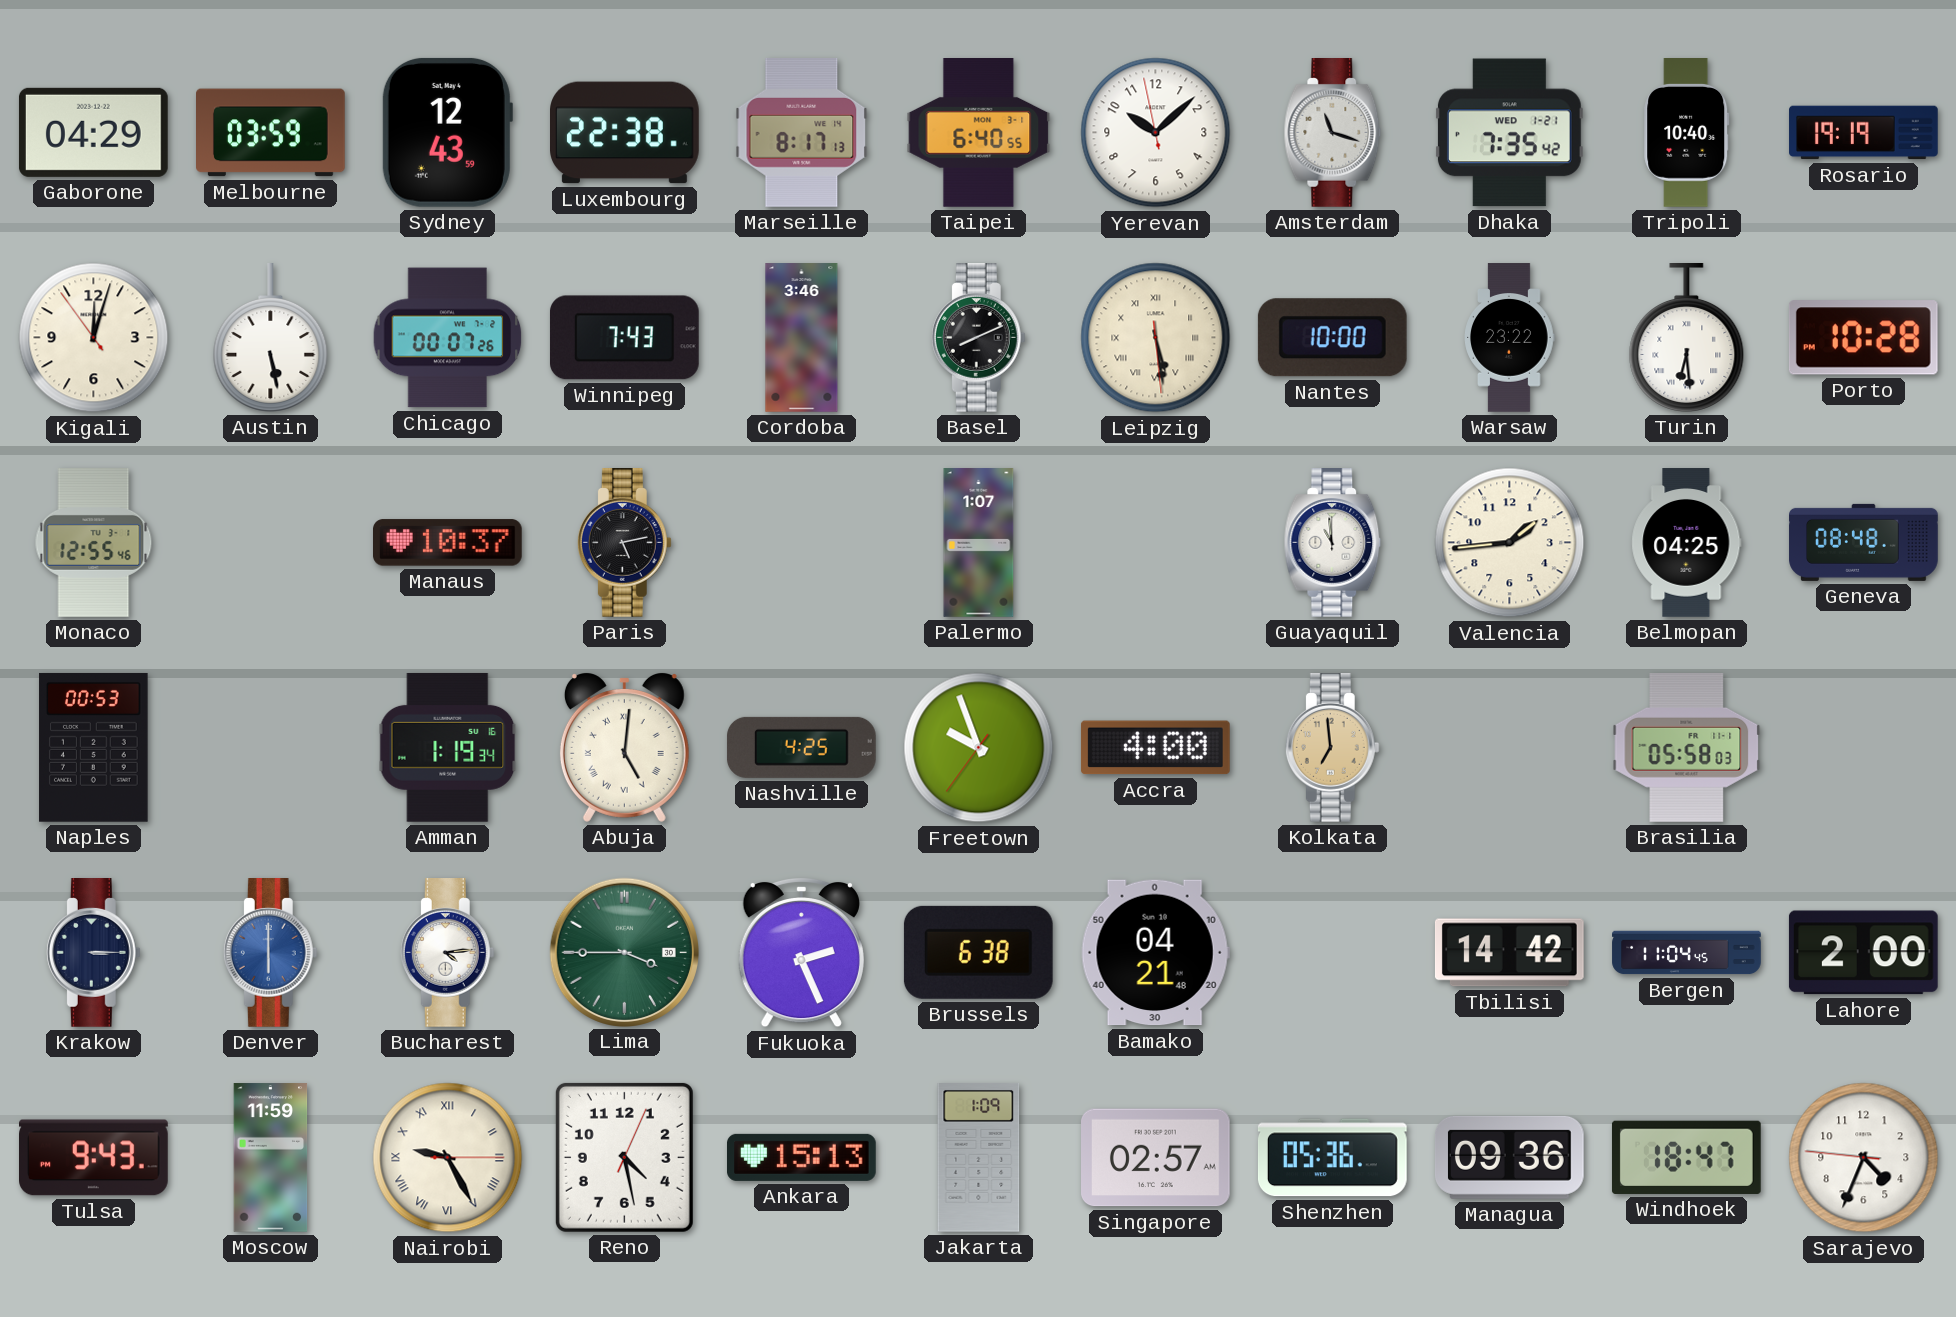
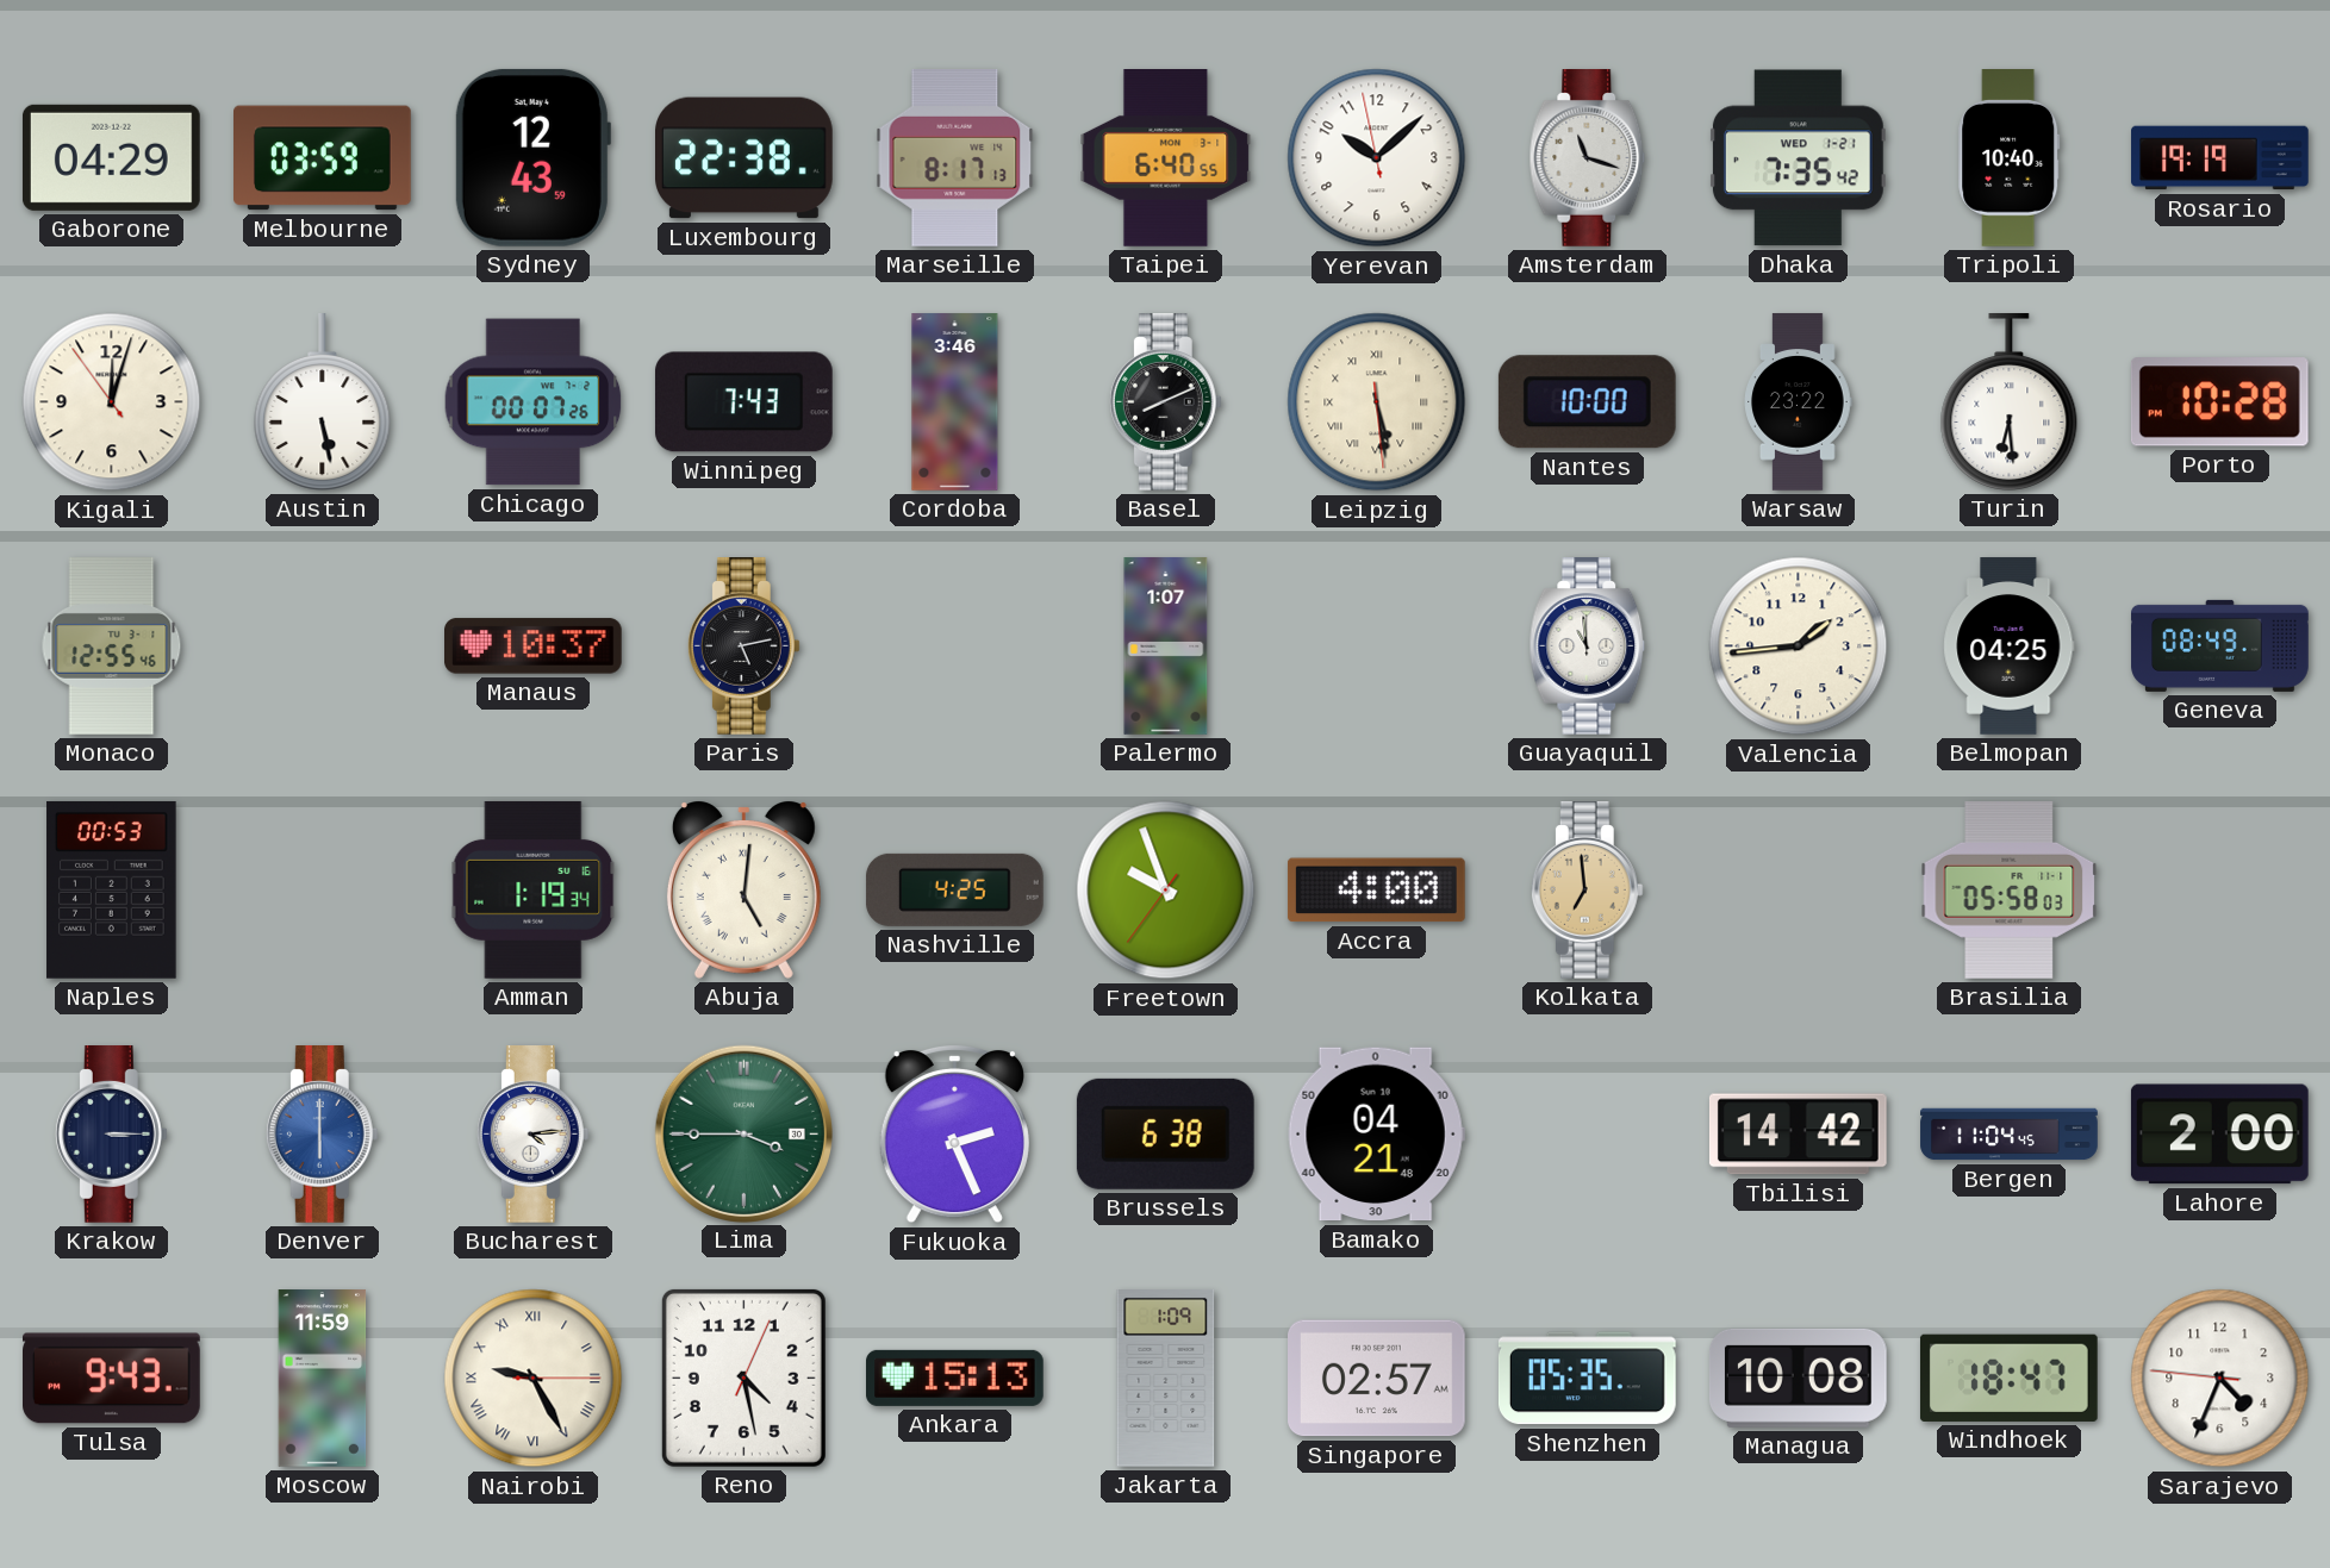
Geneva: 08:48 -> 08:49 (2220, 645)
Shenzhen: 05:36 -> 05:35 (1587, 1379)
Managua: 09:36 -> 10:08 (1799, 1378)
